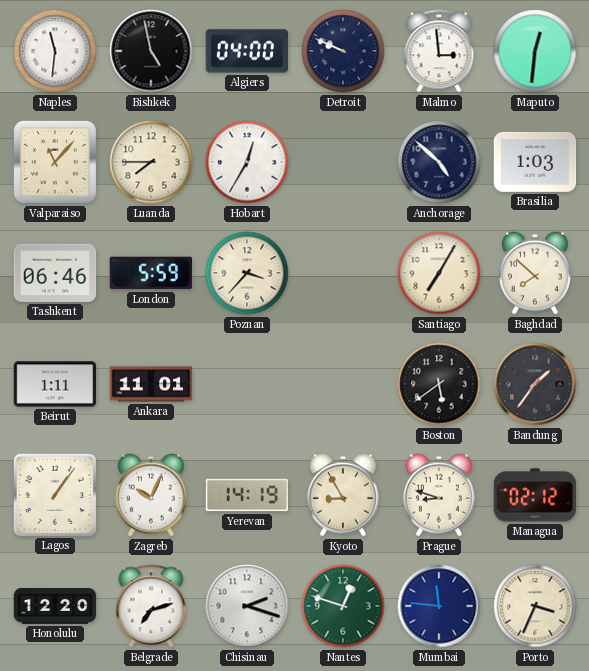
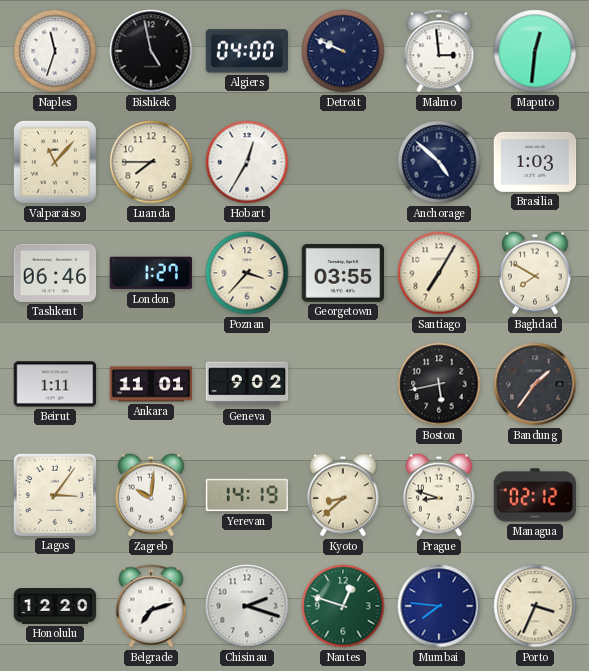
Naples: 11:31 -> 11:33 (55, 51)
London: 5:59 -> 1:27 (150, 273)
Georgetown: none -> 03:55 (343, 273)
Baghdad: 7:52 -> 7:50 (535, 273)
Geneva: none -> 9:02 (247, 384)
Boston: 5:39 -> 5:43 (439, 384)
Lagos: 1:06 -> 3:06 (54, 494)
Zagreb: 10:04 -> 10:01 (151, 495)
Kyoto: 8:55 -> 8:38 (343, 495)
Mumbai: 11:46 -> 7:46 (439, 606)
